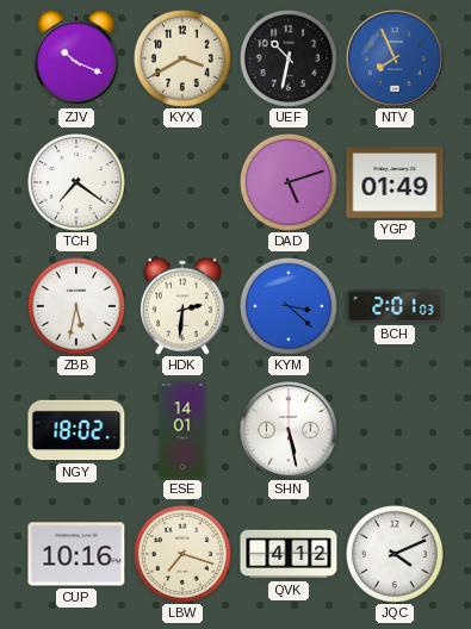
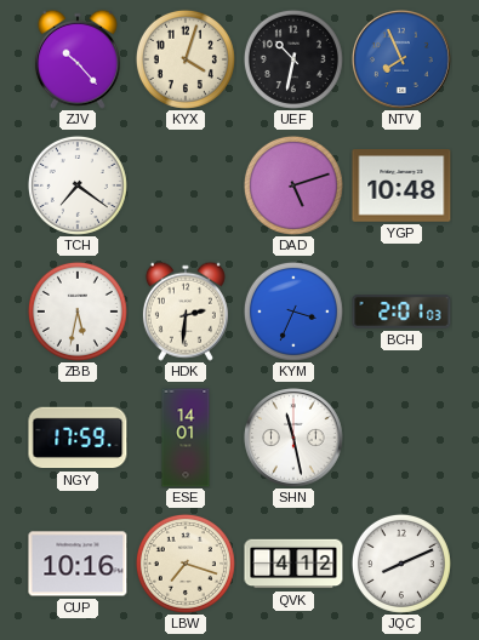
ZJV: 10:19 -> 10:23 (78, 59)
KYX: 3:40 -> 4:03 (186, 59)
YGP: 01:49 -> 10:48 (401, 185)
KYM: 3:22 -> 3:34 (293, 312)
NGY: 18:02 -> 17:59 (78, 438)
SHN: 5:28 -> 11:28 (295, 439)
JQC: 4:11 -> 8:11 (401, 564)
